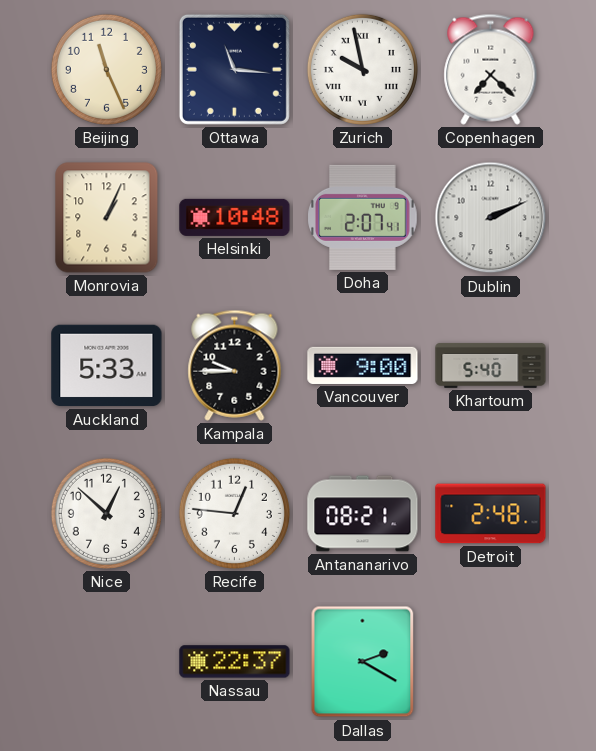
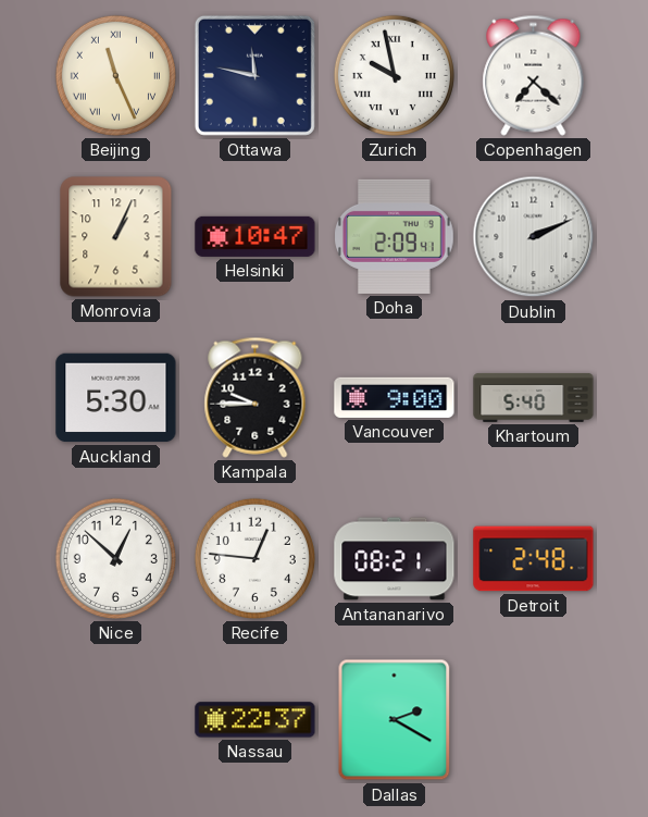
Beijing numerals: Arabic -> Roman (115, 75)
Ottawa: 11:16 -> 11:47 (254, 75)
Helsinki: 10:48 -> 10:47 (256, 236)
Doha: 2:07 -> 2:09 (395, 236)
Auckland: 5:33 -> 5:30 (116, 398)
